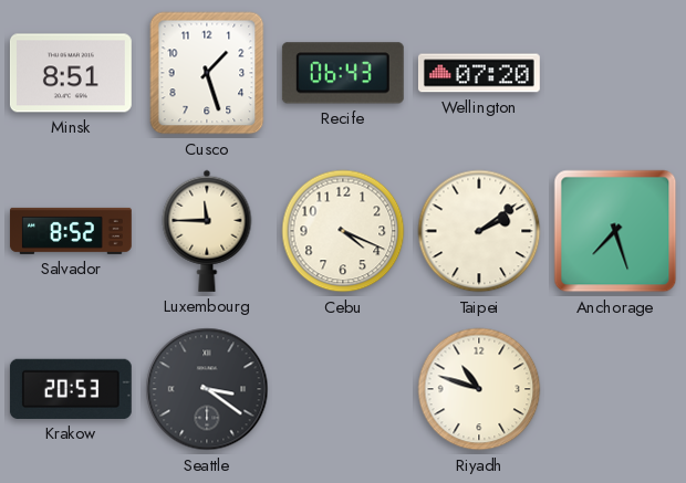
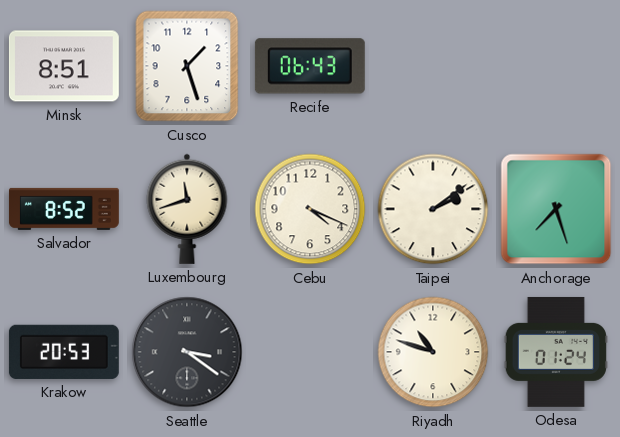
Wellington: 07:20 -> none (479, 73)
Luxembourg: 11:45 -> 11:42 (187, 209)
Odesa: none -> 01:24 (555, 352)
